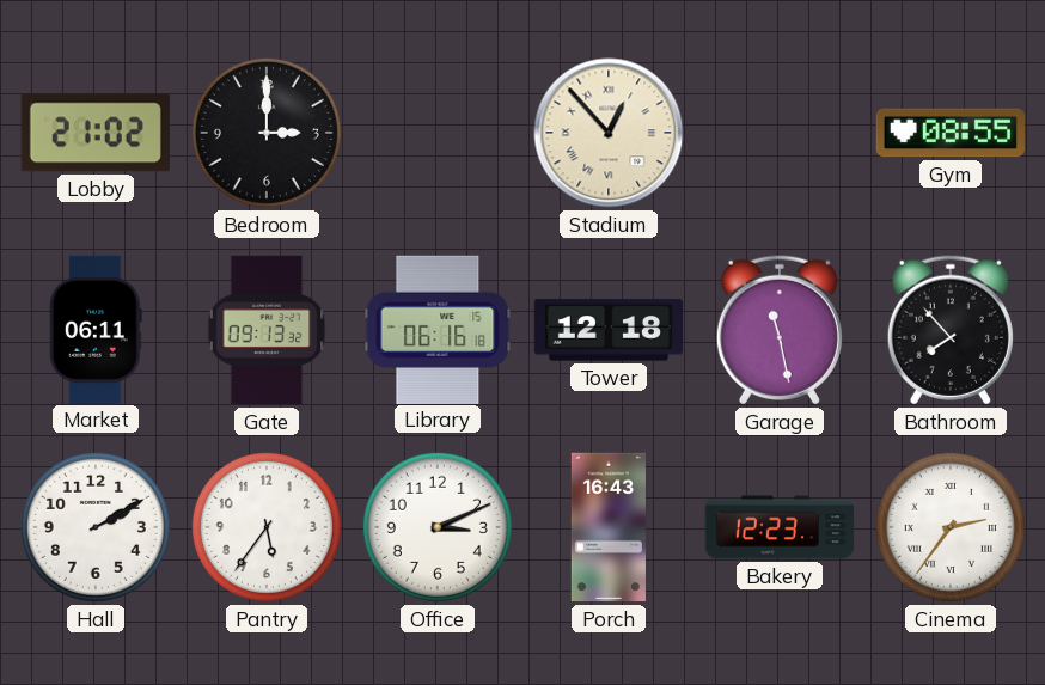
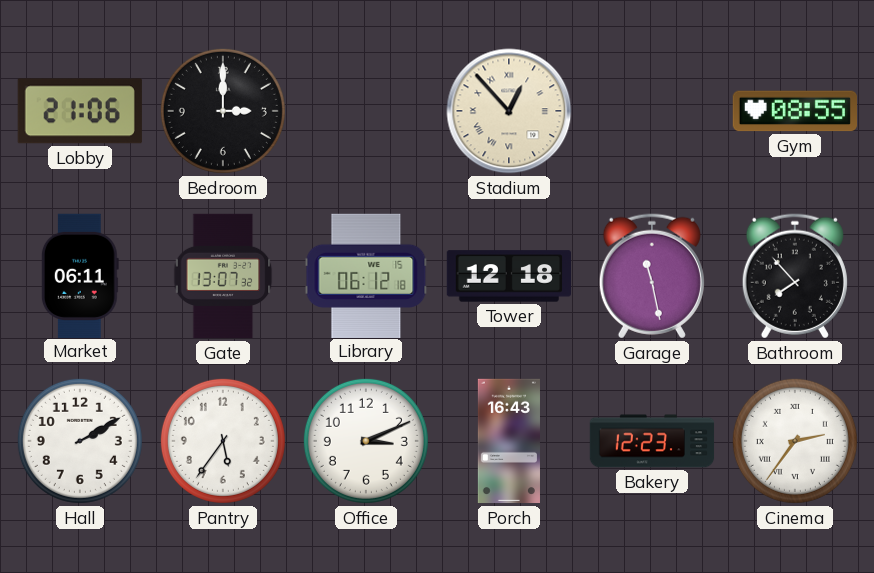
Lobby: 21:02 -> 21:06 (80, 111)
Gate: 09:13 -> 13:07 (223, 276)
Library: 06:16 -> 06:12 (366, 275)
